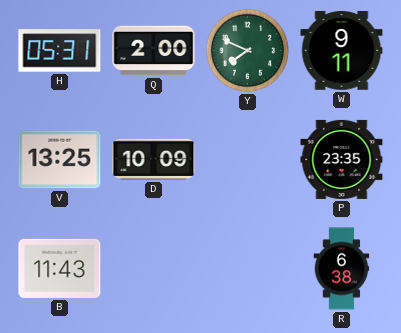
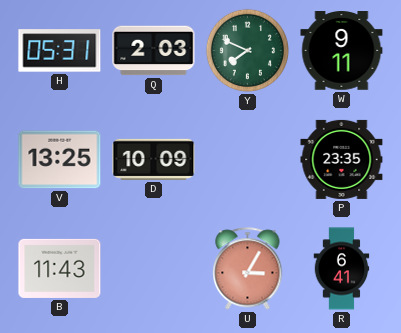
Q: 2:00 -> 2:03 (154, 51)
U: none -> 3:05 (248, 269)
R: 6:38 -> 6:41 (342, 269)
